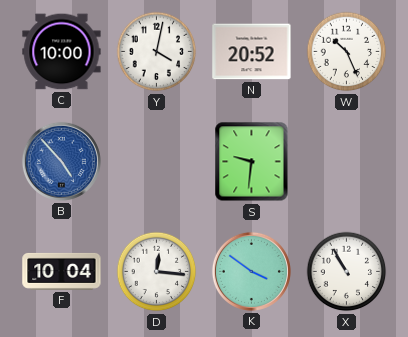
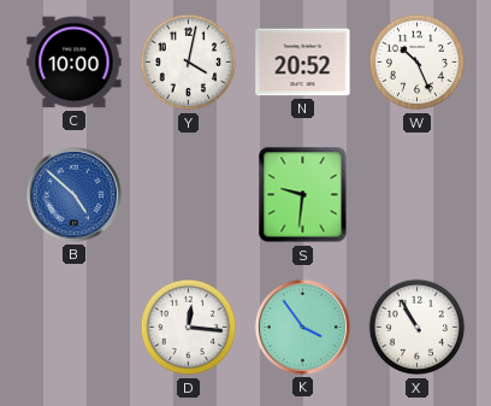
B: 4:53 -> 4:52 (73, 194)
F: 10:04 -> none (62, 271)
K: 3:51 -> 3:54 (302, 326)
